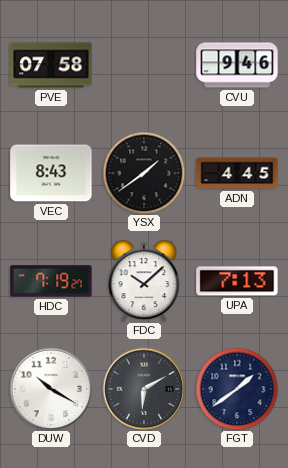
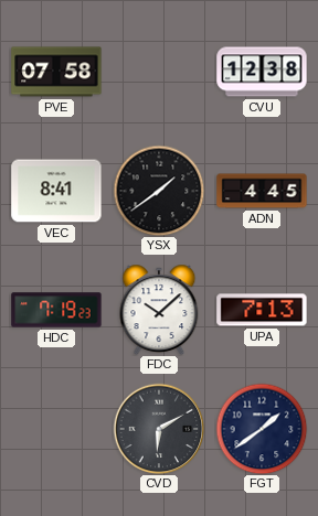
CVU: 9:46 -> 12:38 (262, 72)
VEC: 8:43 -> 8:41 (56, 191)
HDC: 7:19:27 -> 7:19:23 (56, 310)
DUW: 10:20 -> none (51, 389)
